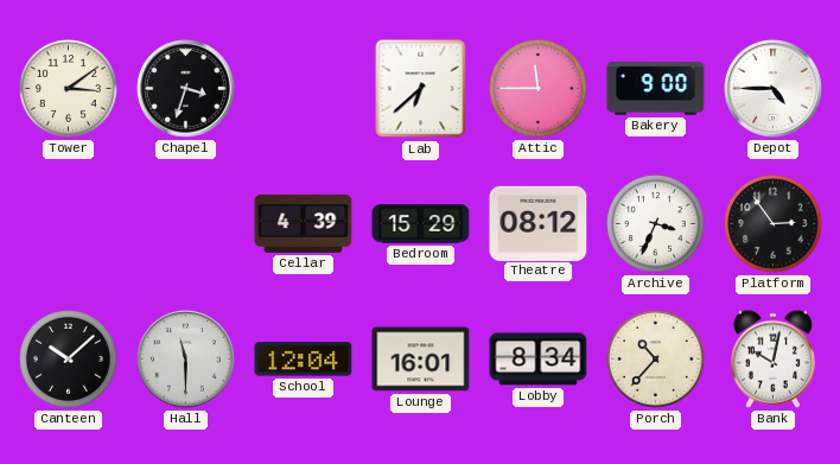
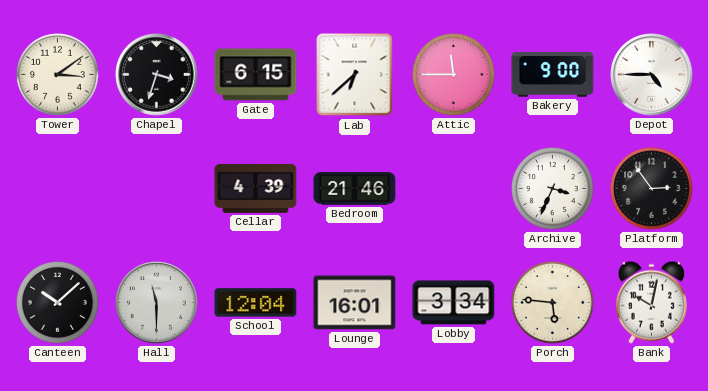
Gate: none -> 6:15 (256, 75)
Bedroom: 15:29 -> 21:46 (355, 189)
Theatre: 08:12 -> none (539, 223)
Lobby: 8:34 -> 3:34 (454, 303)
Porch: 10:37 -> 5:46 (552, 302)
